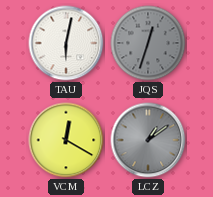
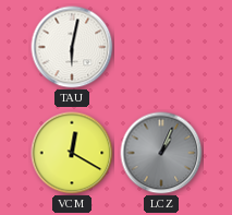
JQS: 12:33 -> none (148, 43)
LCZ: 1:09 -> 1:04 (161, 153)
